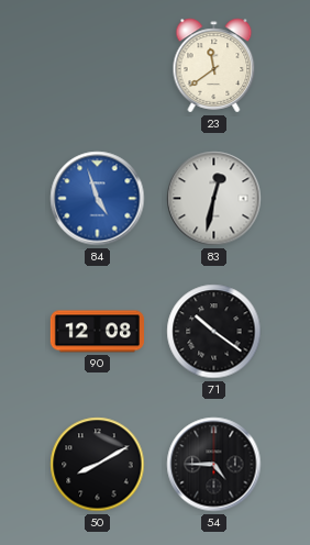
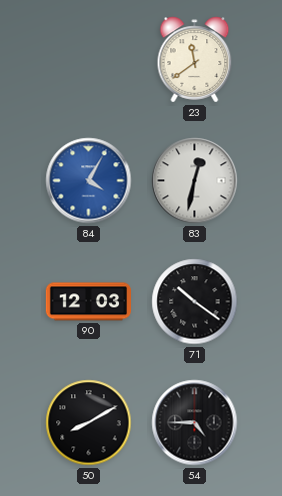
84: 4:57 -> 4:05 (89, 181)
90: 12:08 -> 12:03 (88, 302)
